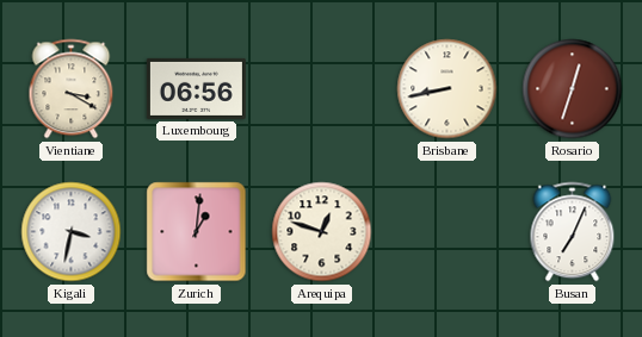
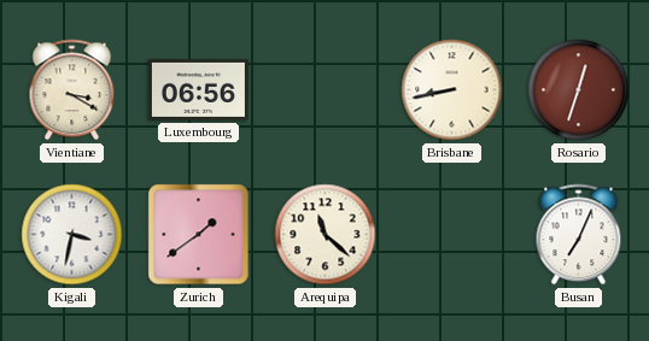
Zurich: 1:01 -> 1:39 (199, 235)
Arequipa: 12:48 -> 11:22 (326, 235)
